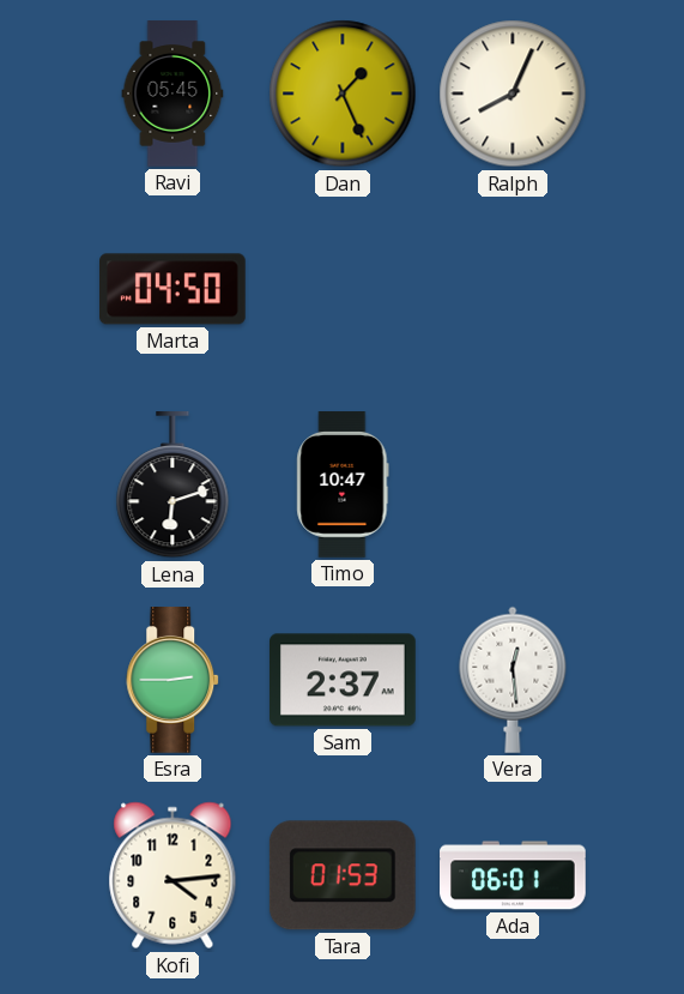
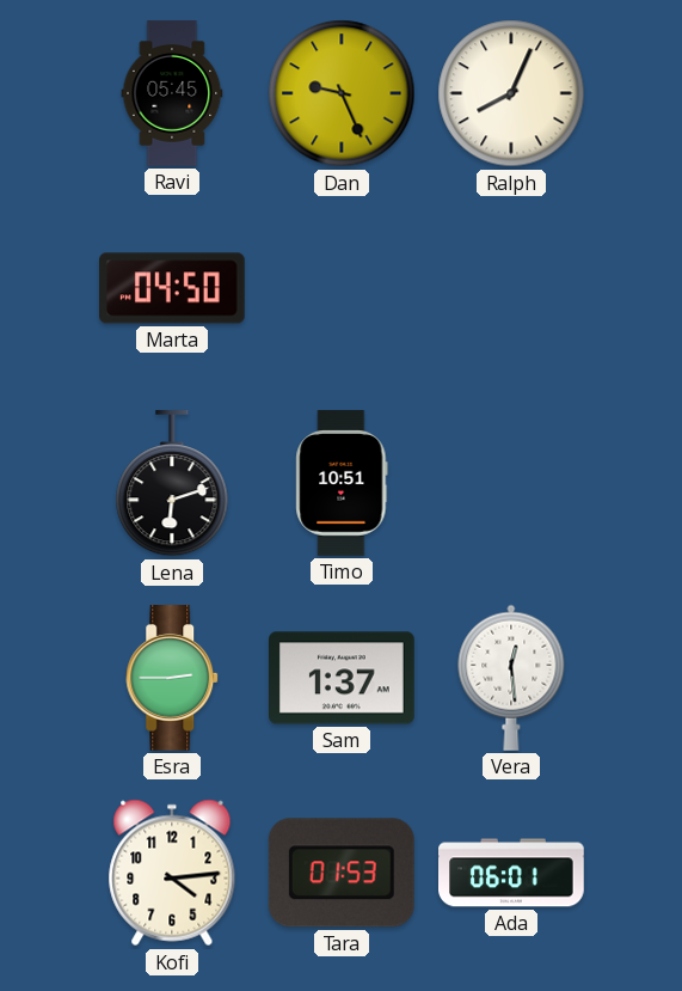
Dan: 1:26 -> 9:26 (342, 93)
Timo: 10:47 -> 10:51 (342, 483)
Sam: 2:37 -> 1:37 (343, 678)
